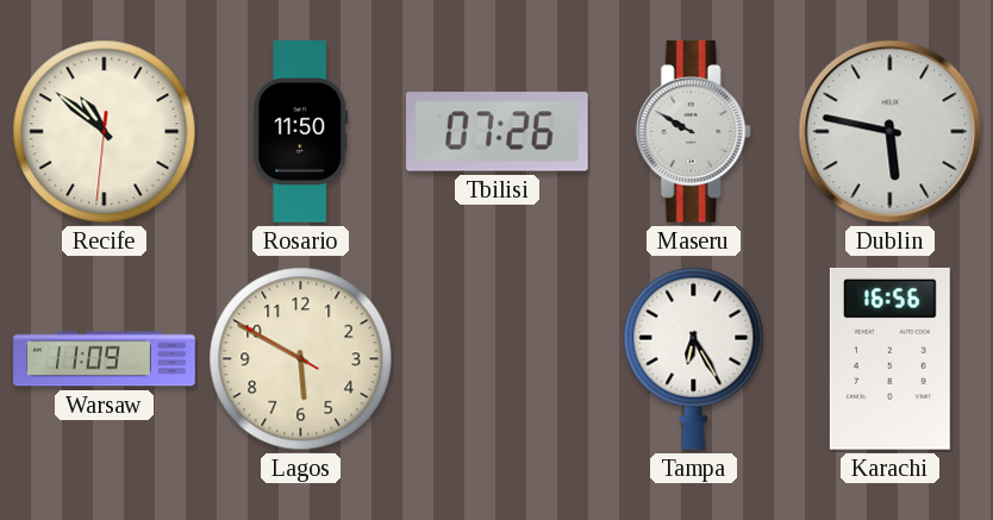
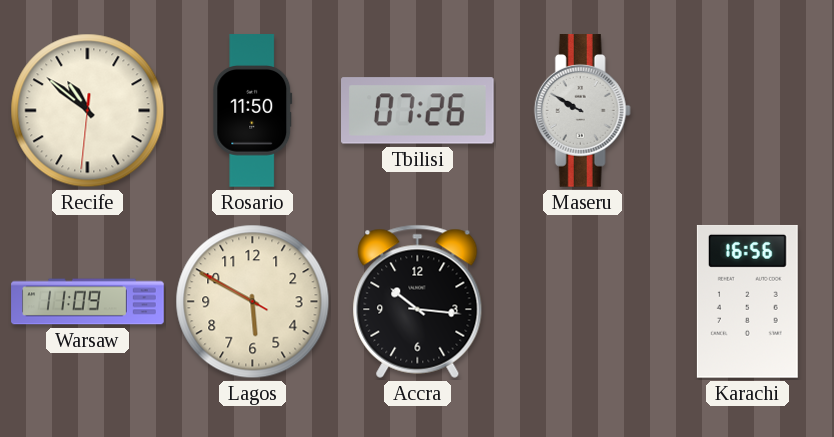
Dublin: 5:47 -> none (891, 132)
Accra: none -> 10:16 (418, 301)
Tampa: 6:25 -> none (694, 358)
